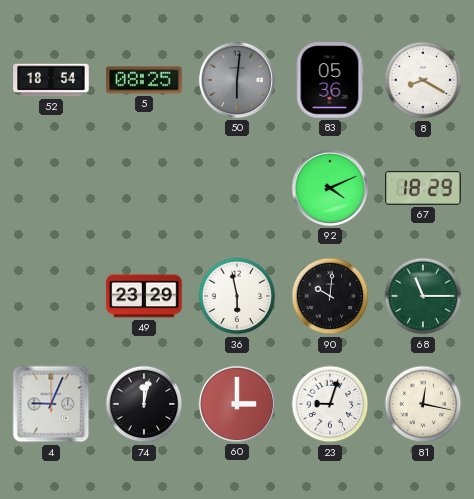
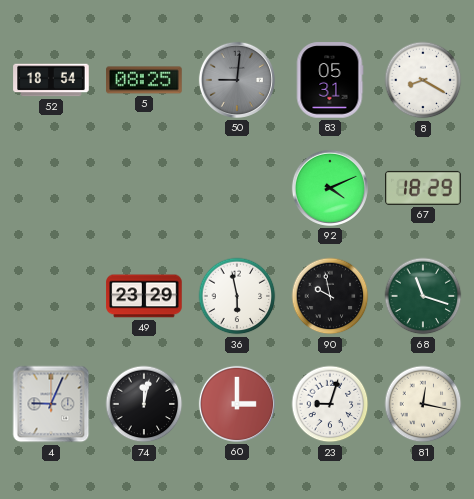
50: 6:01 -> 9:01 (237, 80)
83: 05:36 -> 05:31 (330, 80)
90: 10:01 -> 9:58 (330, 296)
68: 11:15 -> 11:18 (423, 296)
